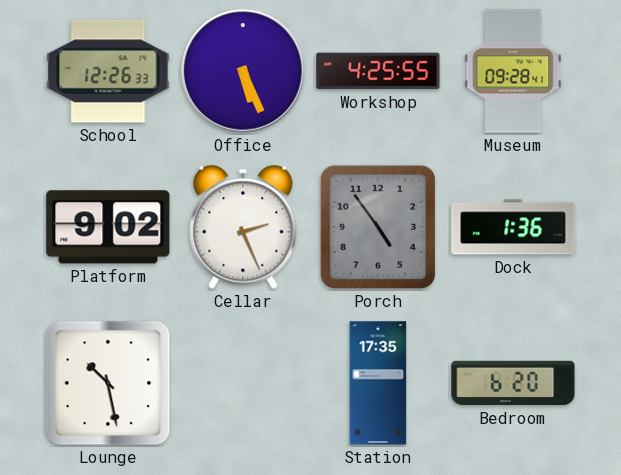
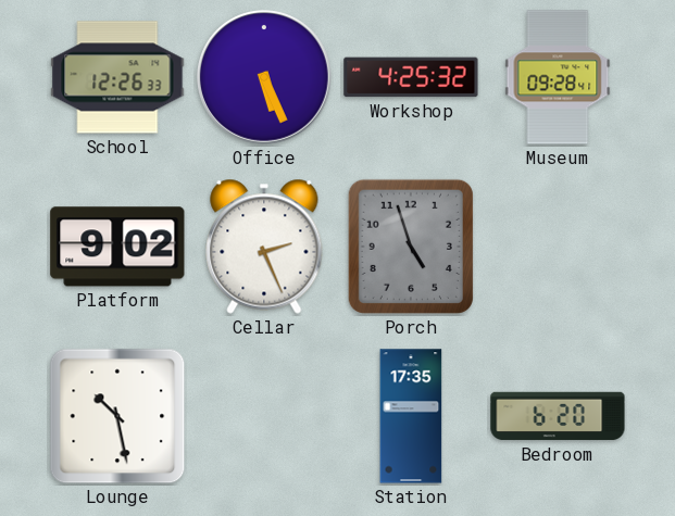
Workshop: 4:25:55 -> 4:25:32 (411, 77)
Porch: 4:54 -> 4:57 (411, 247)
Dock: 1:36 -> none (513, 227)
